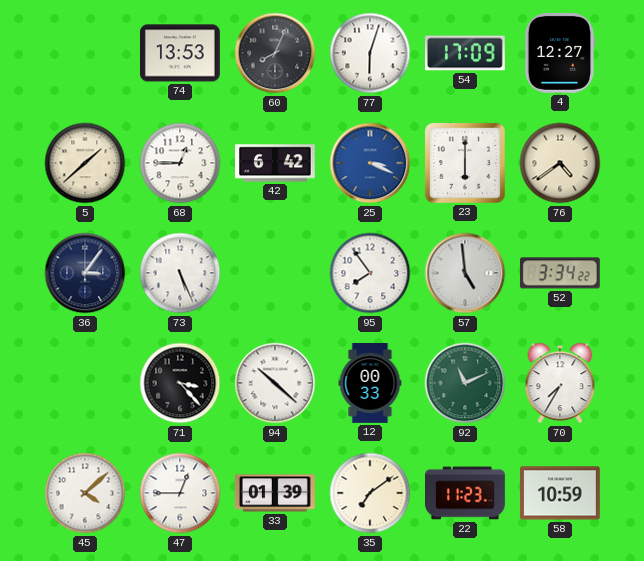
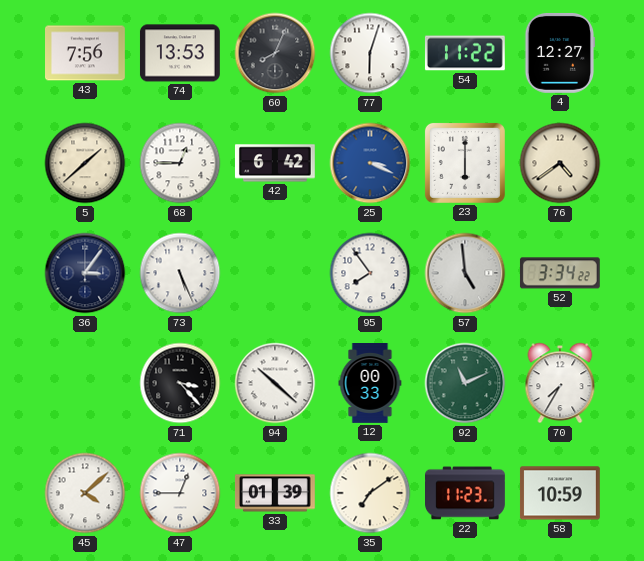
43: none -> 7:56 (86, 53)
54: 17:09 -> 11:22 (465, 53)
